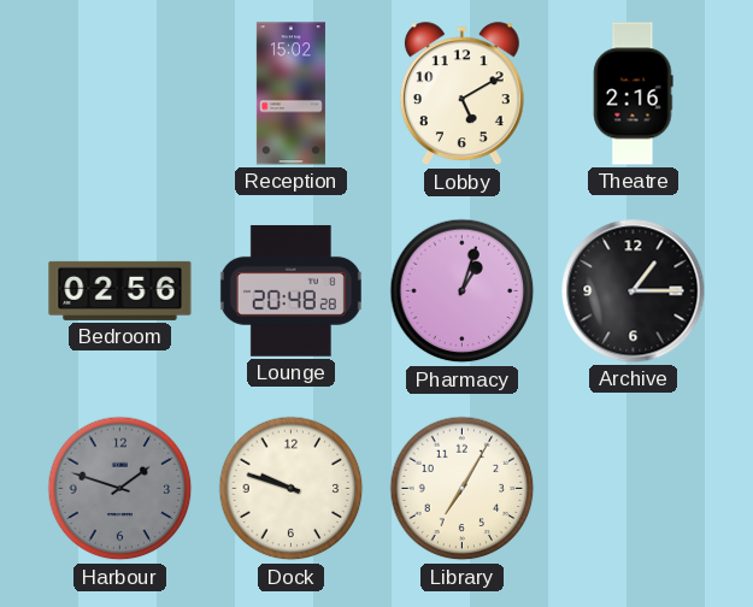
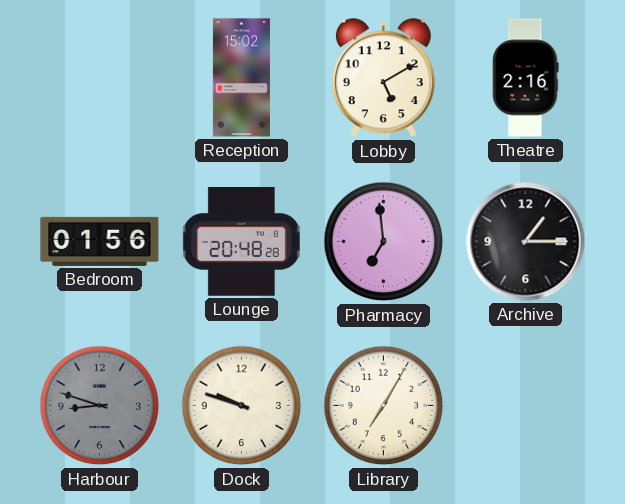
Bedroom: 02:56 -> 01:56 (100, 241)
Pharmacy: 1:03 -> 6:59 (384, 242)
Harbour: 1:48 -> 8:48 (100, 406)
